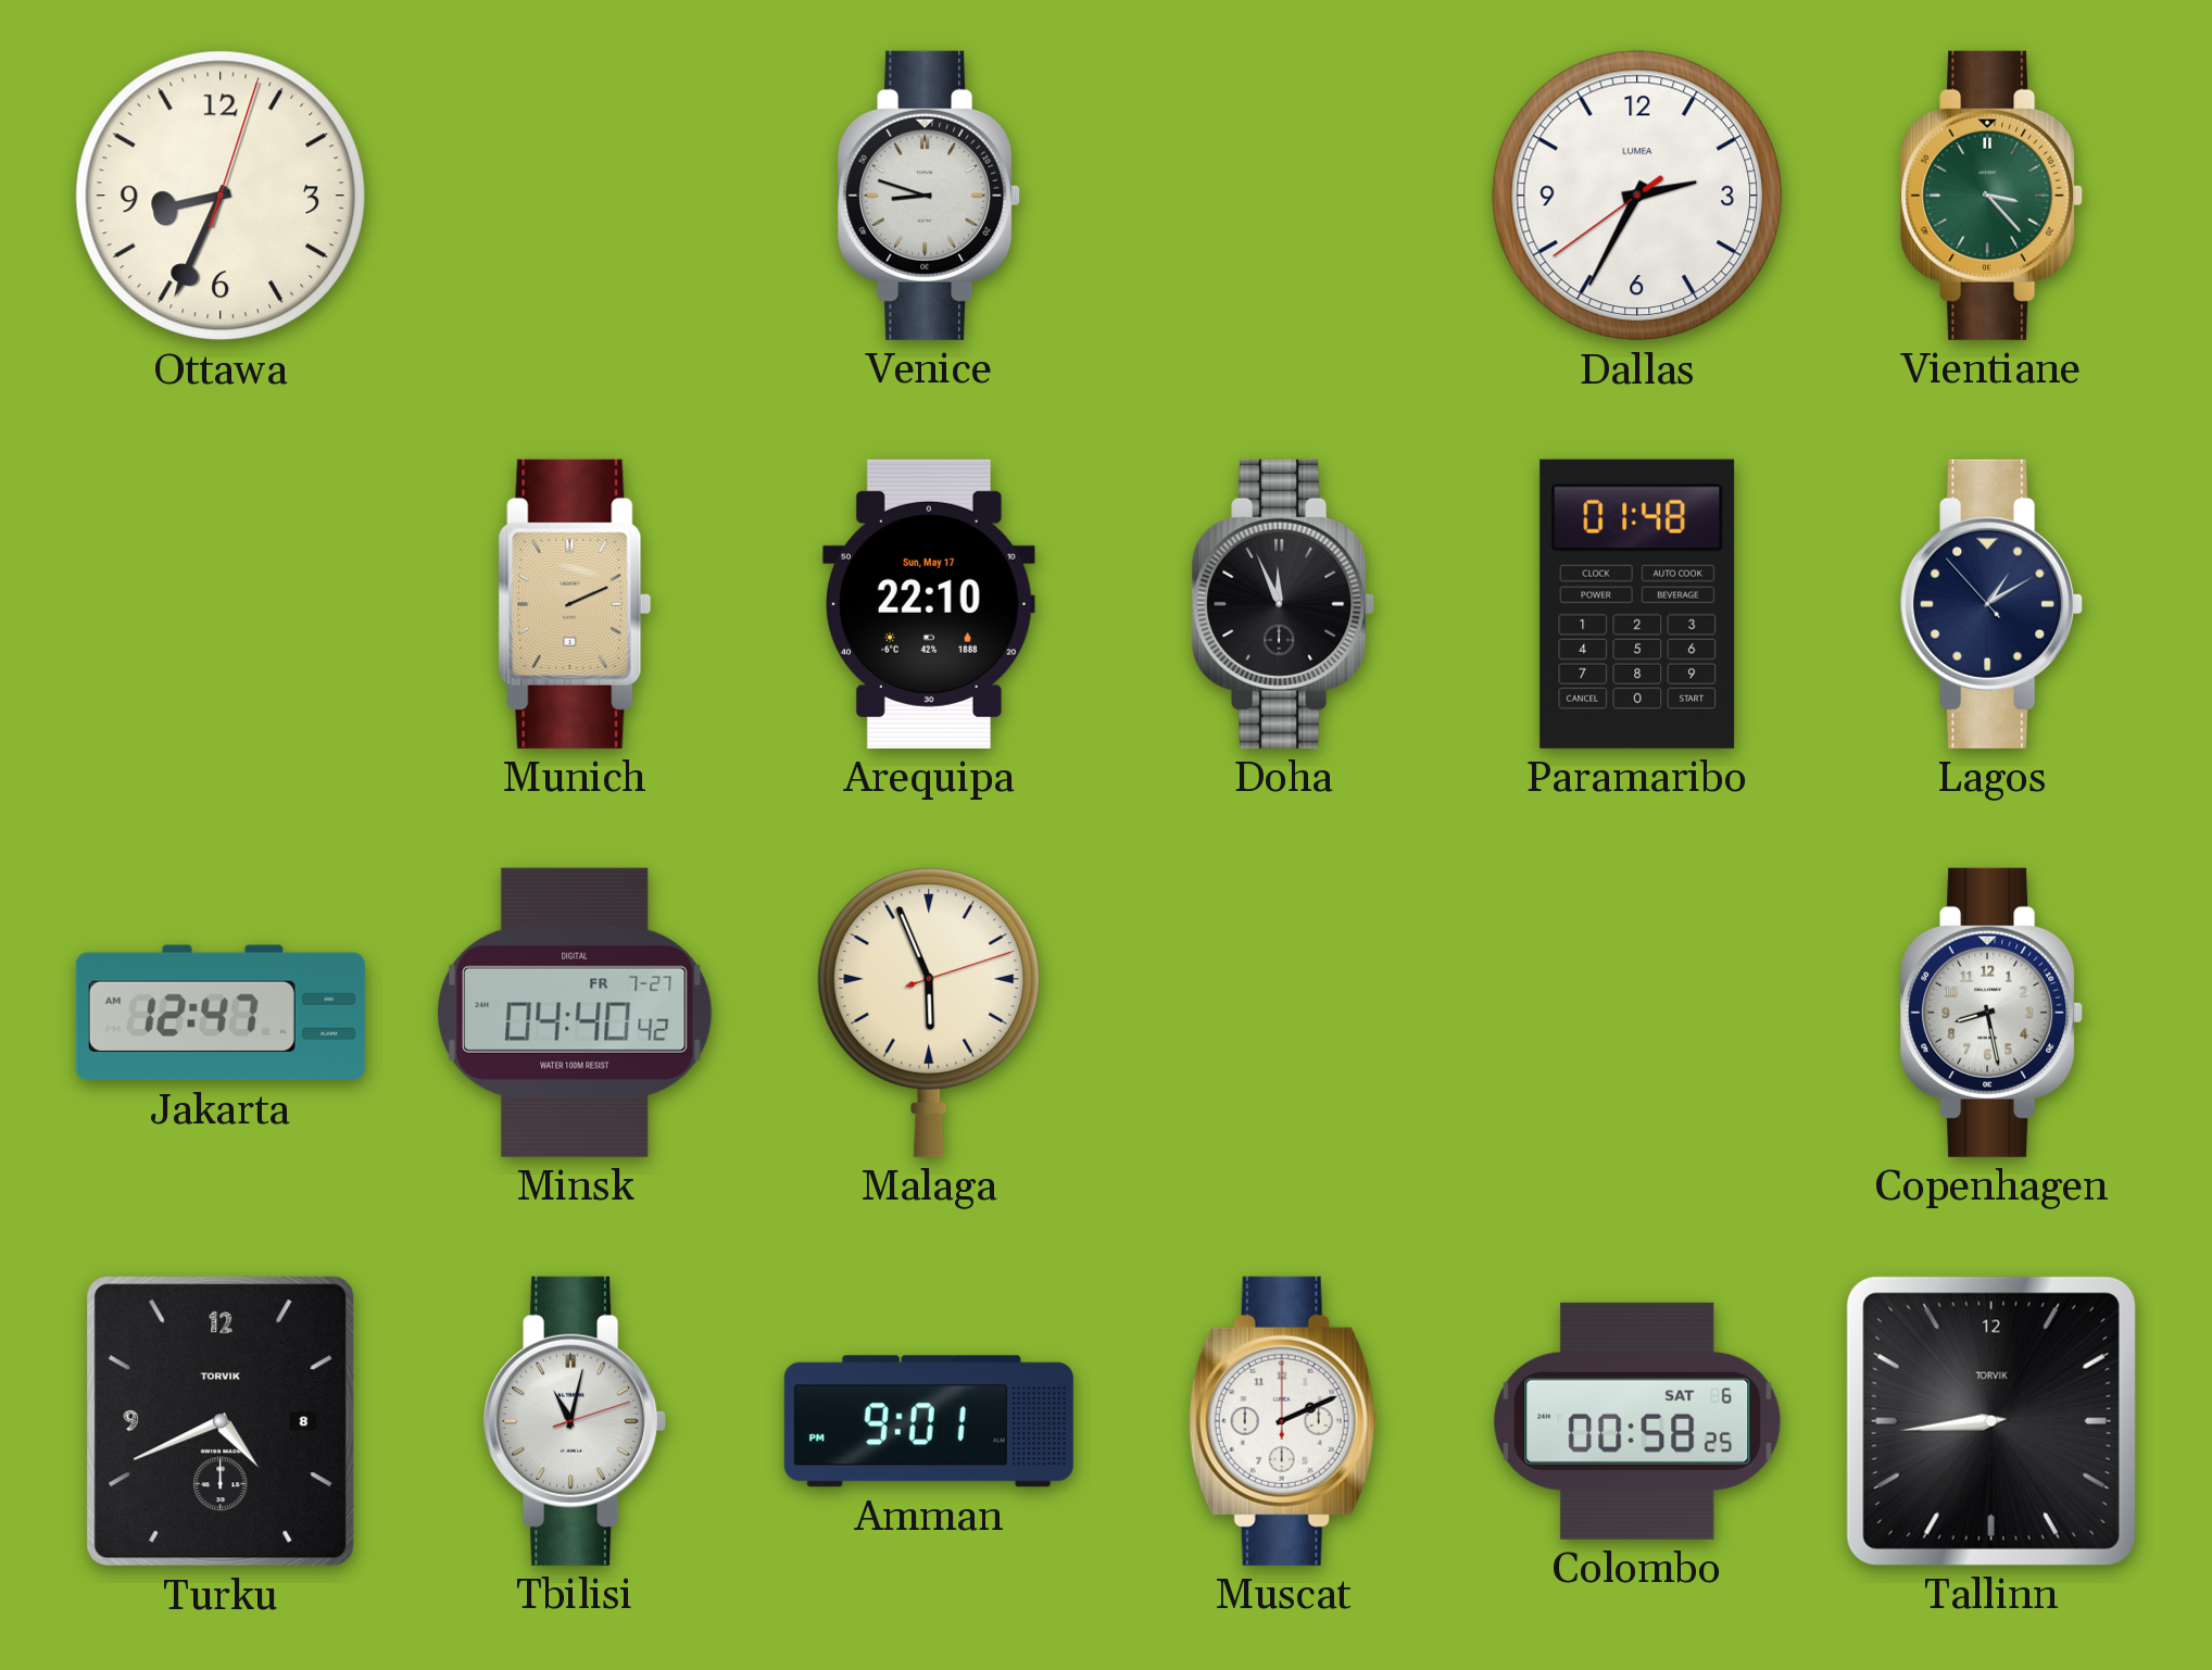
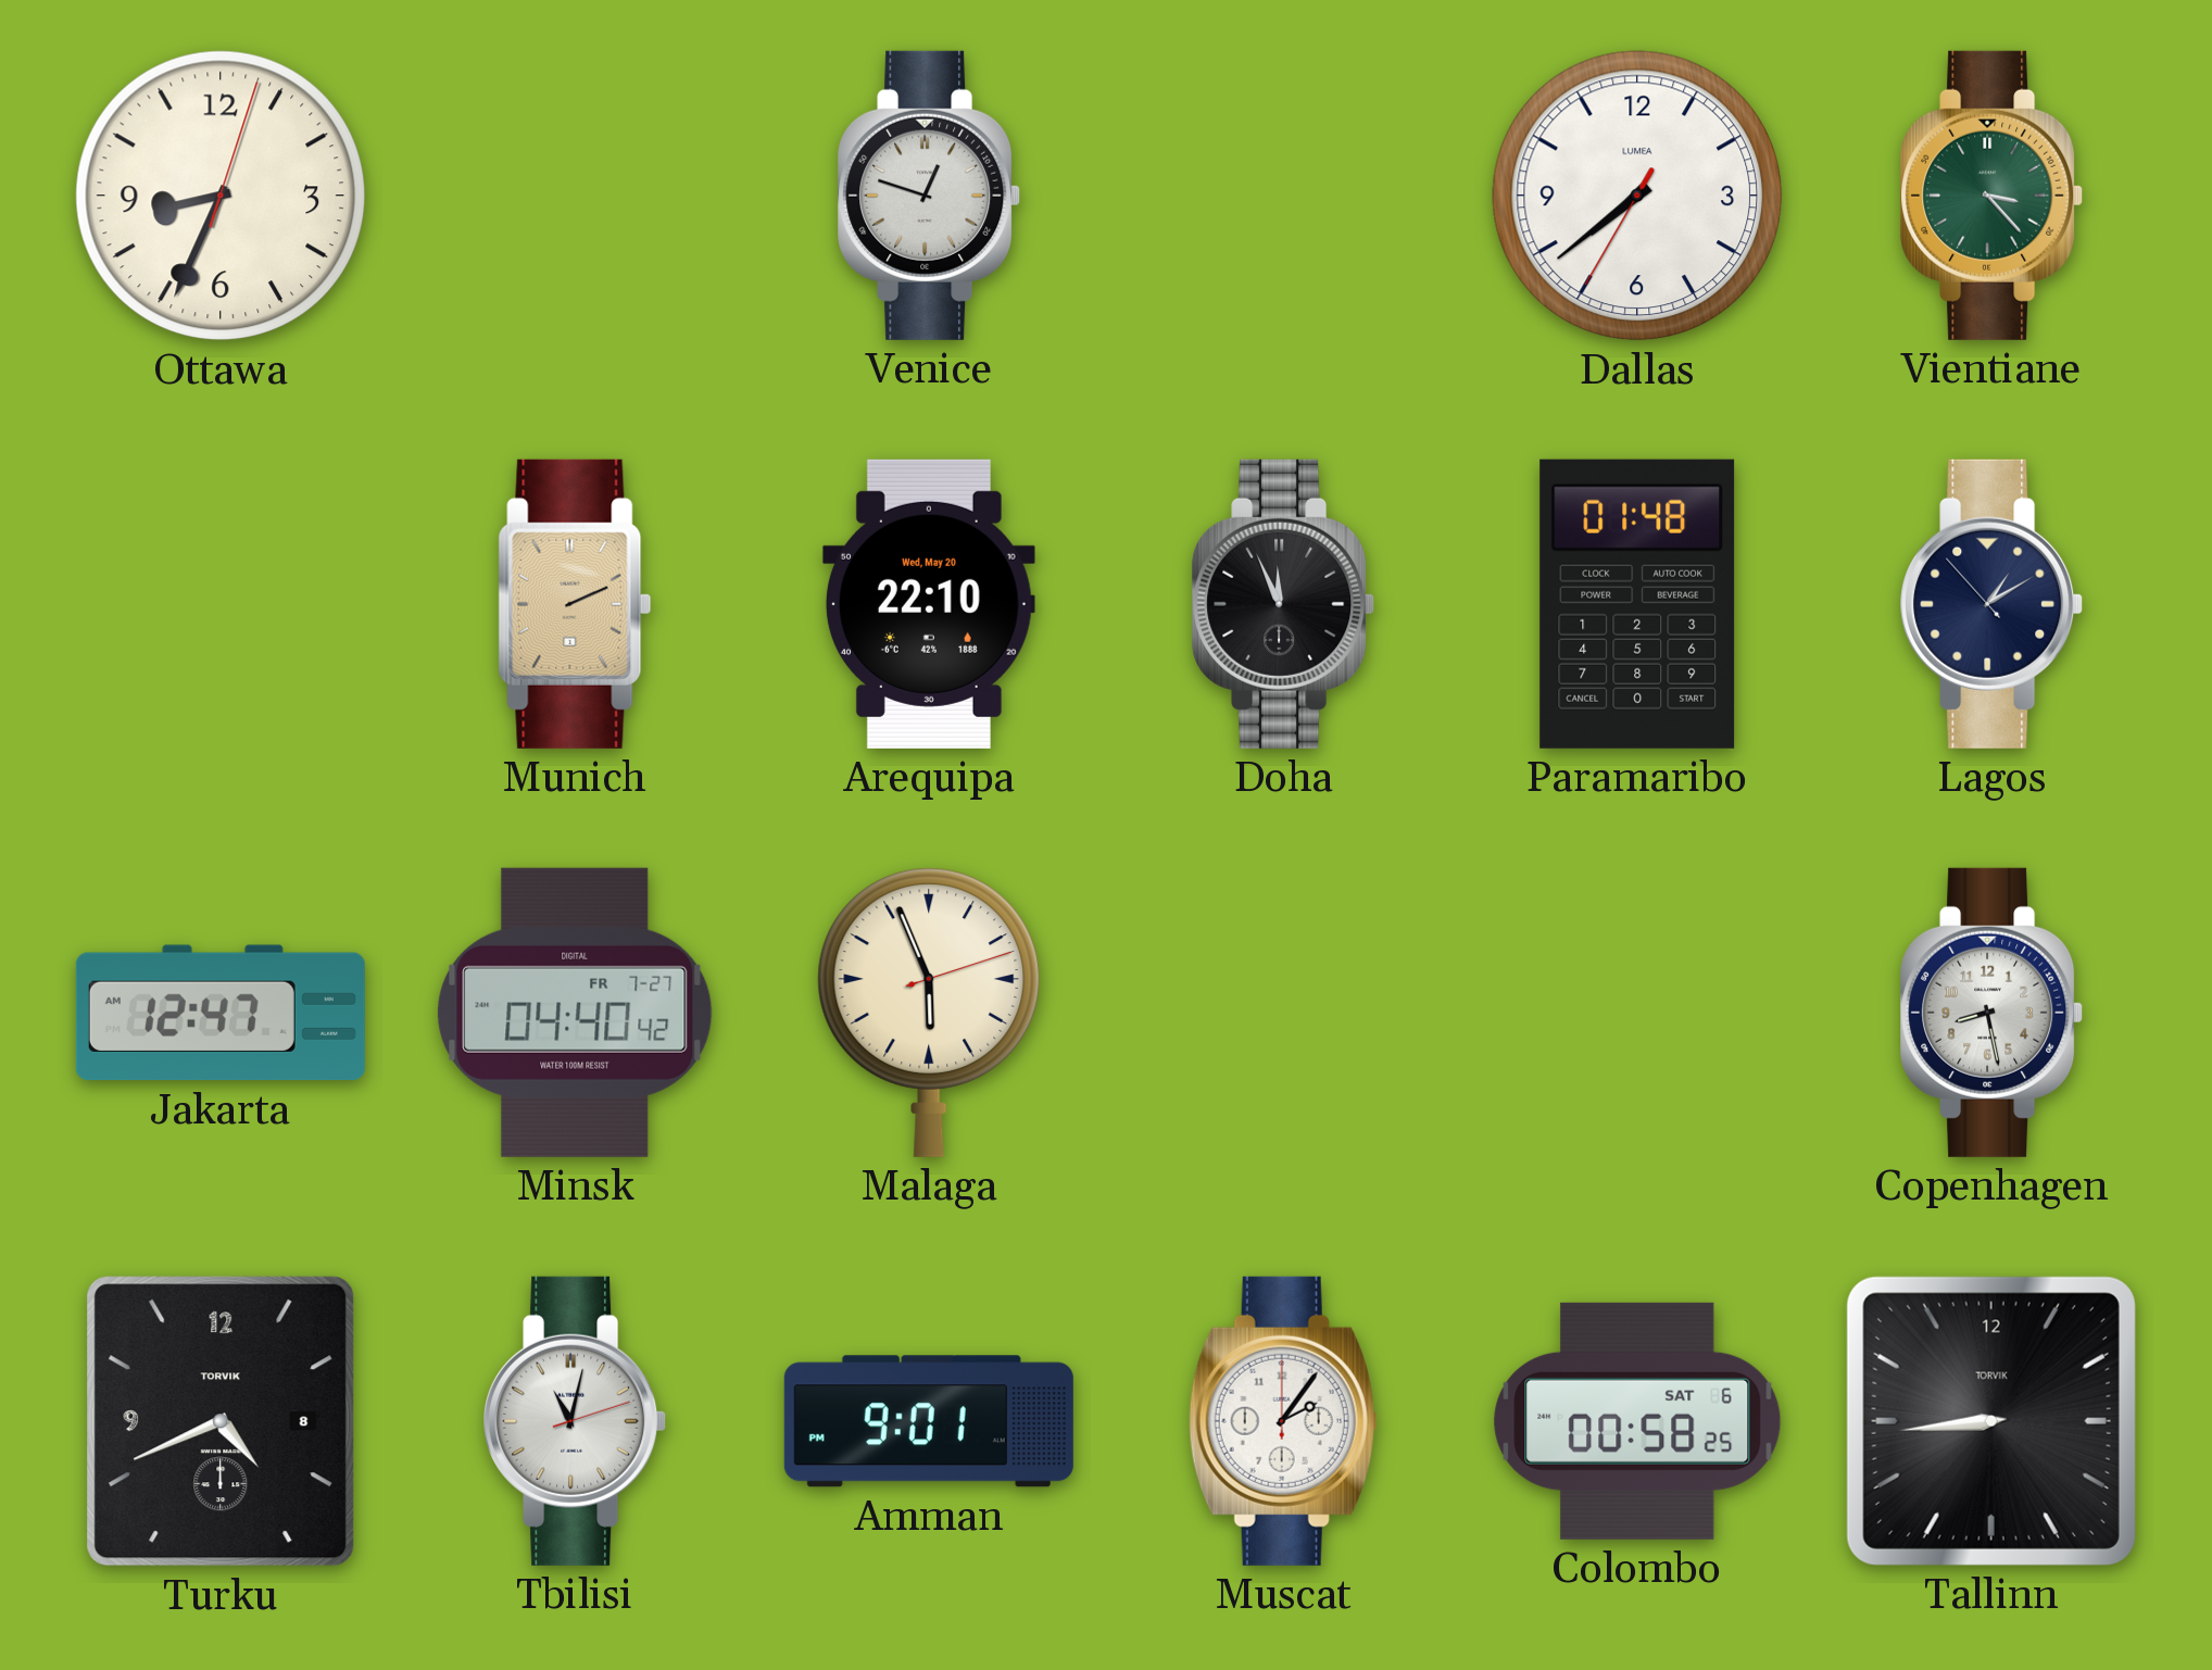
Venice: 8:48 -> 12:48 (929, 196)
Dallas: 2:34 -> 7:38 (1637, 196)
Arequipa date: Sun, May 17 -> Wed, May 20 (929, 604)
Muscat: 2:11 -> 2:06 (1283, 1421)
